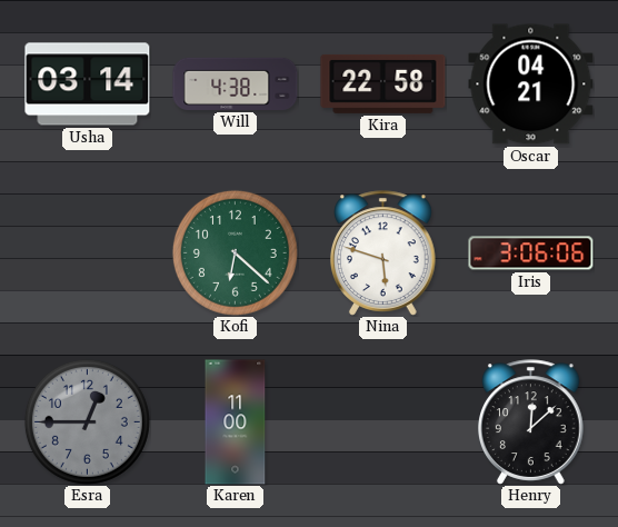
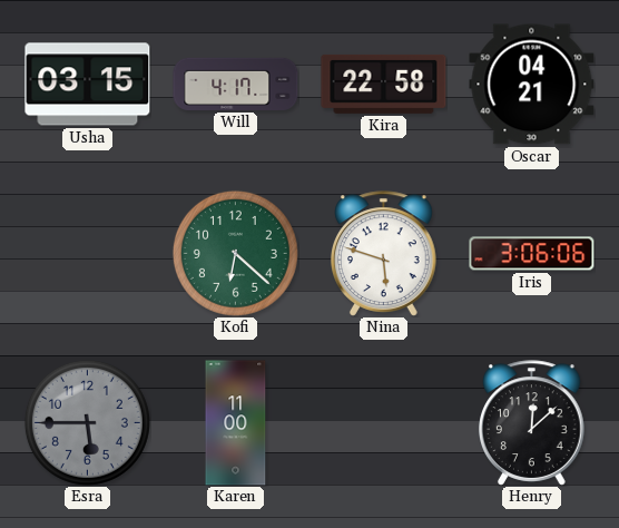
Usha: 03:14 -> 03:15 (88, 85)
Will: 4:38 -> 4:17 (236, 84)
Esra: 12:45 -> 5:45 (87, 422)
